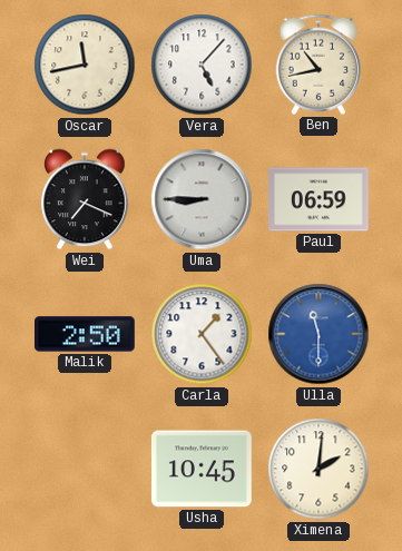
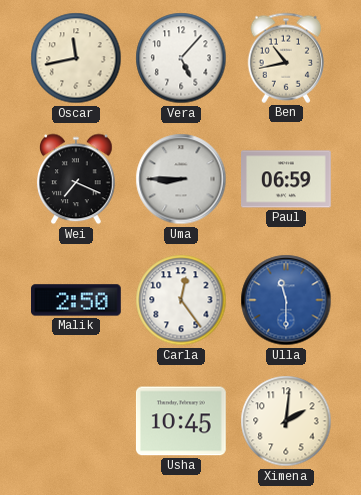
Carla: 1:24 -> 12:24 (181, 300)
